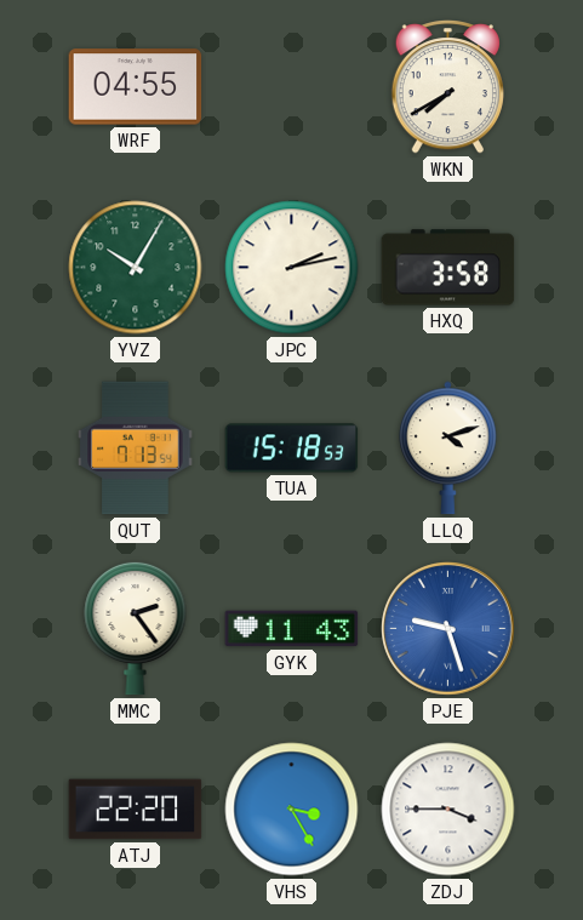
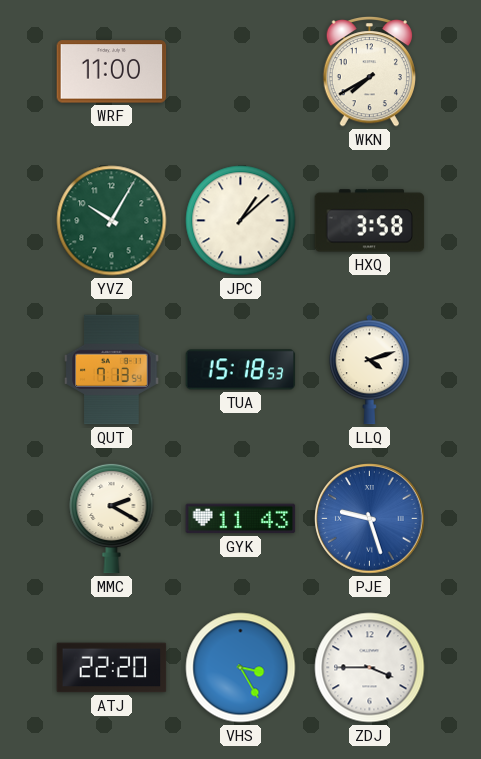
WRF: 04:55 -> 11:00 (112, 72)
JPC: 2:13 -> 1:08 (241, 221)
MMC: 2:24 -> 2:20 (112, 518)
